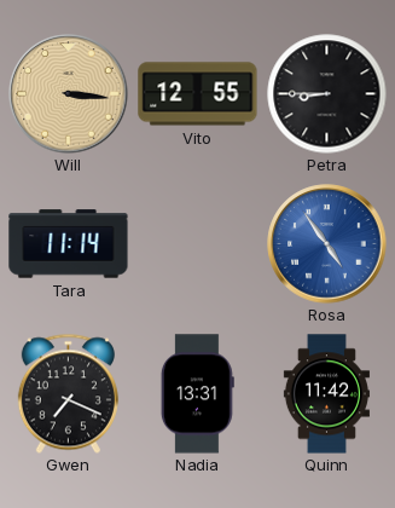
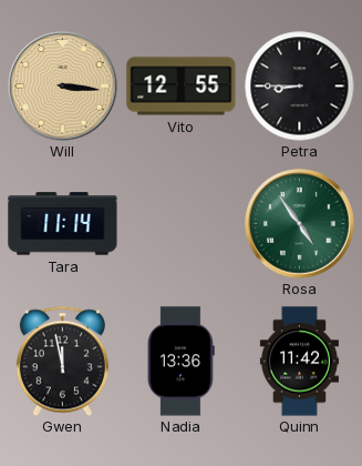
Rosa dial: blue -> green (300, 224)
Gwen: 7:19 -> 11:58 (62, 361)
Nadia: 13:31 -> 13:36 (180, 362)
